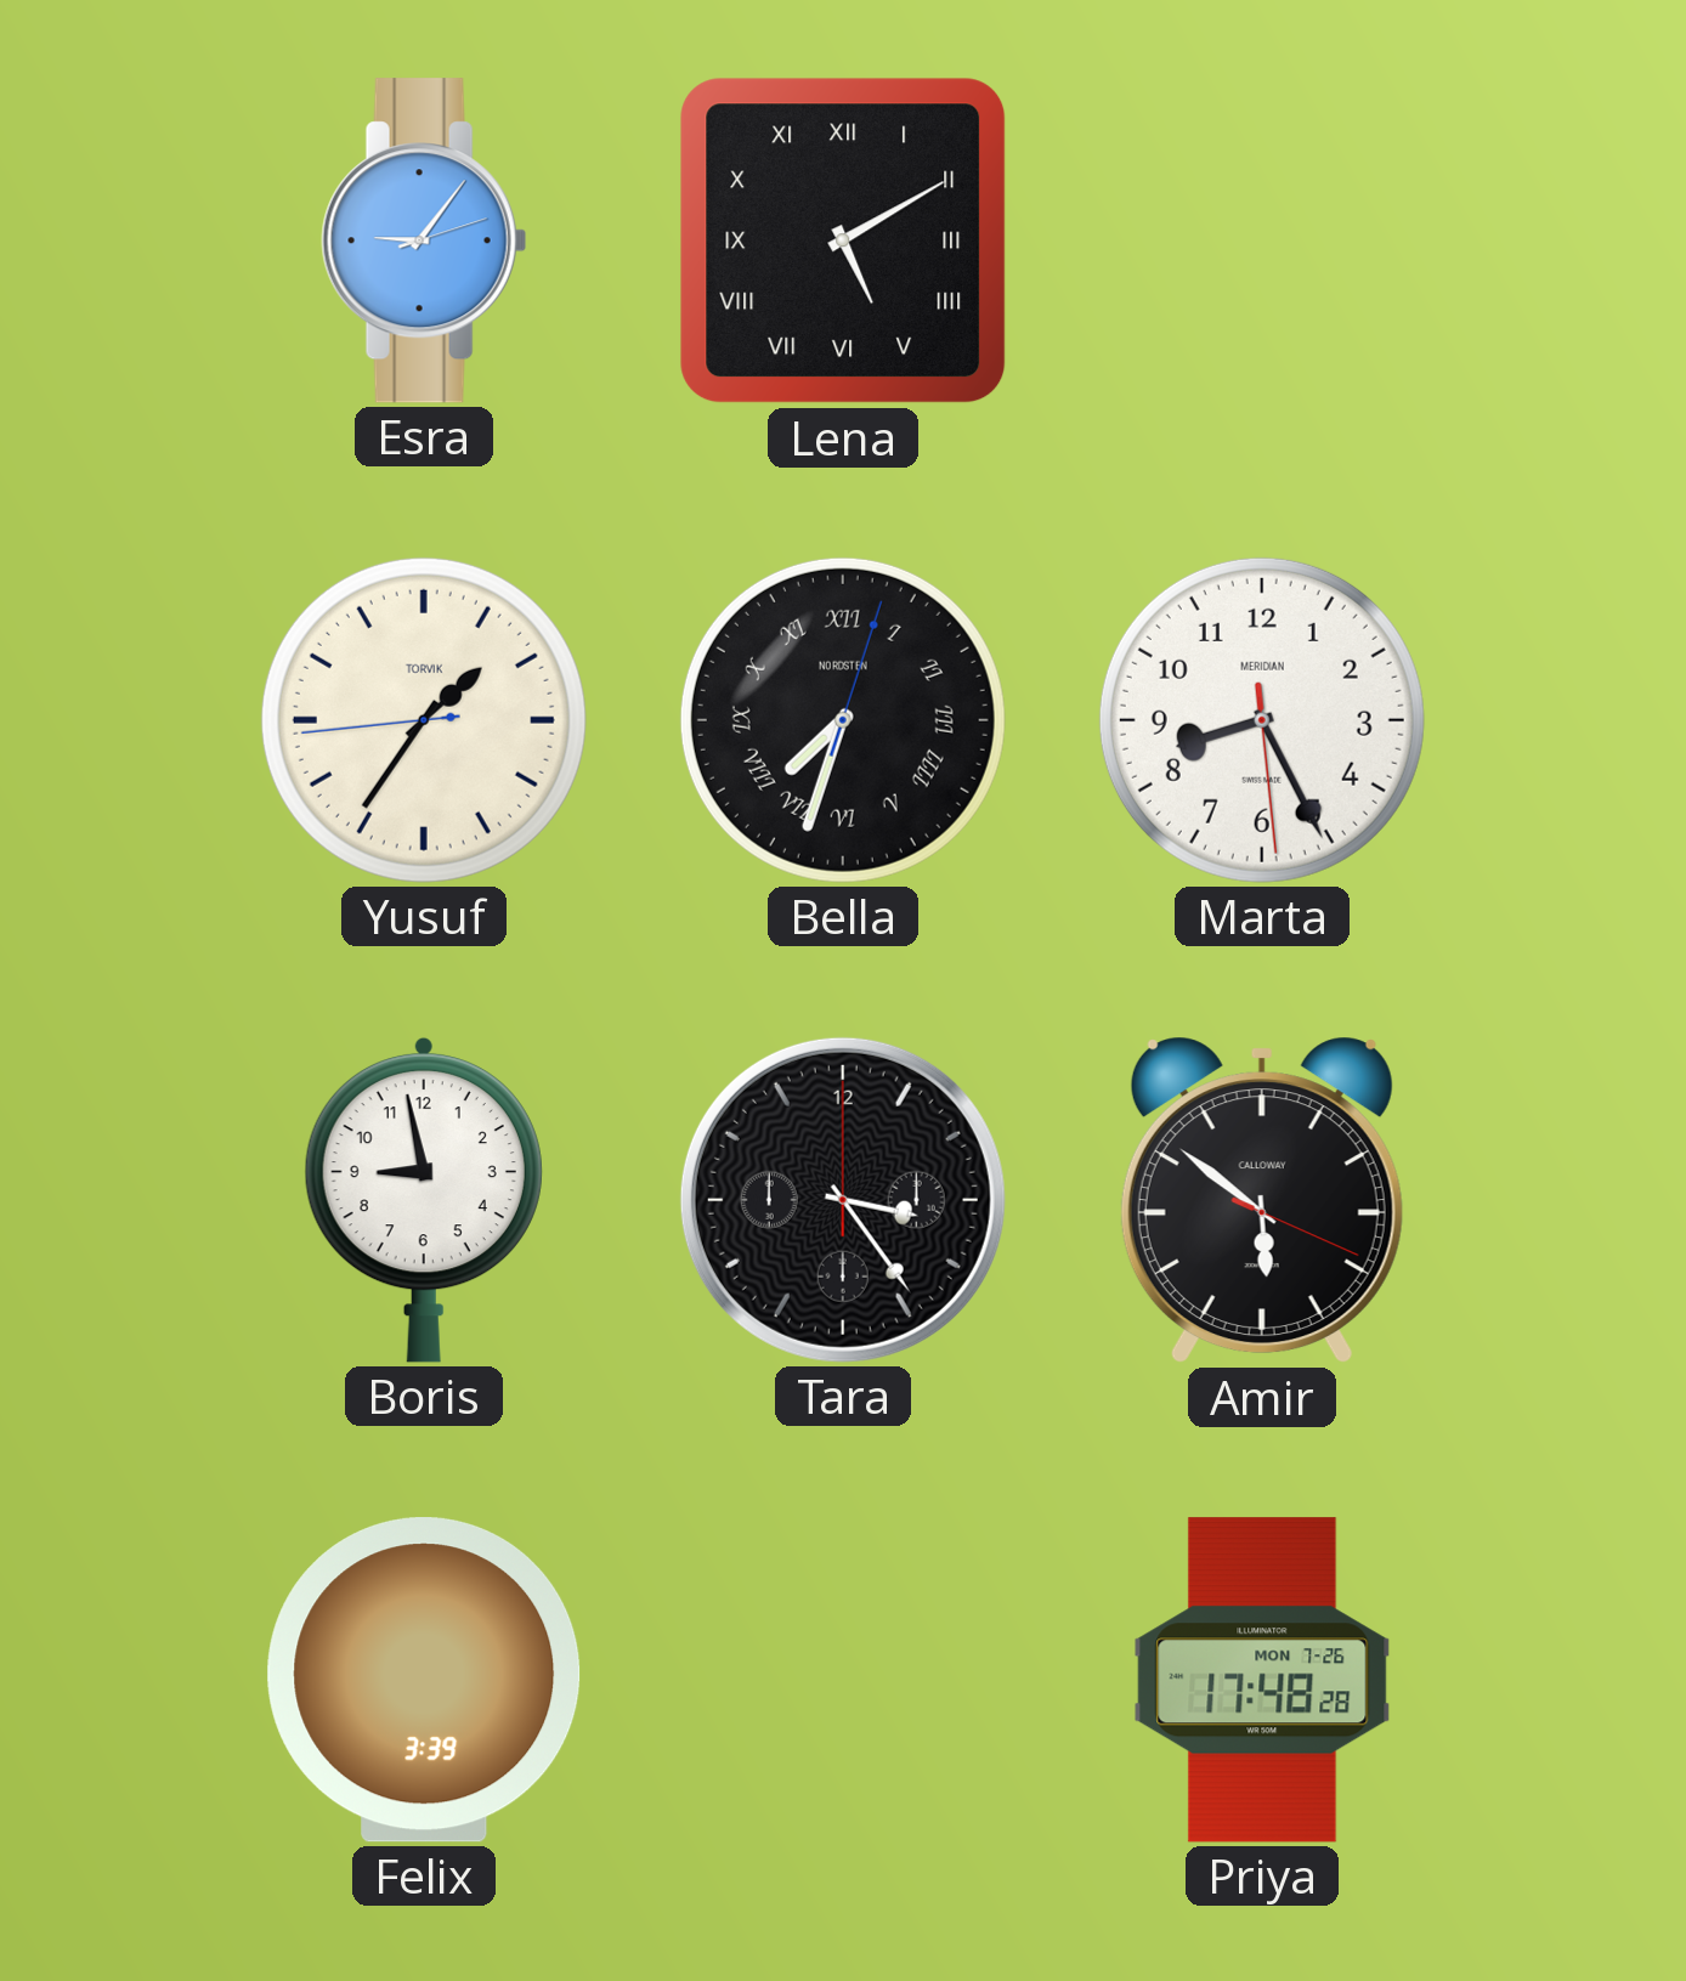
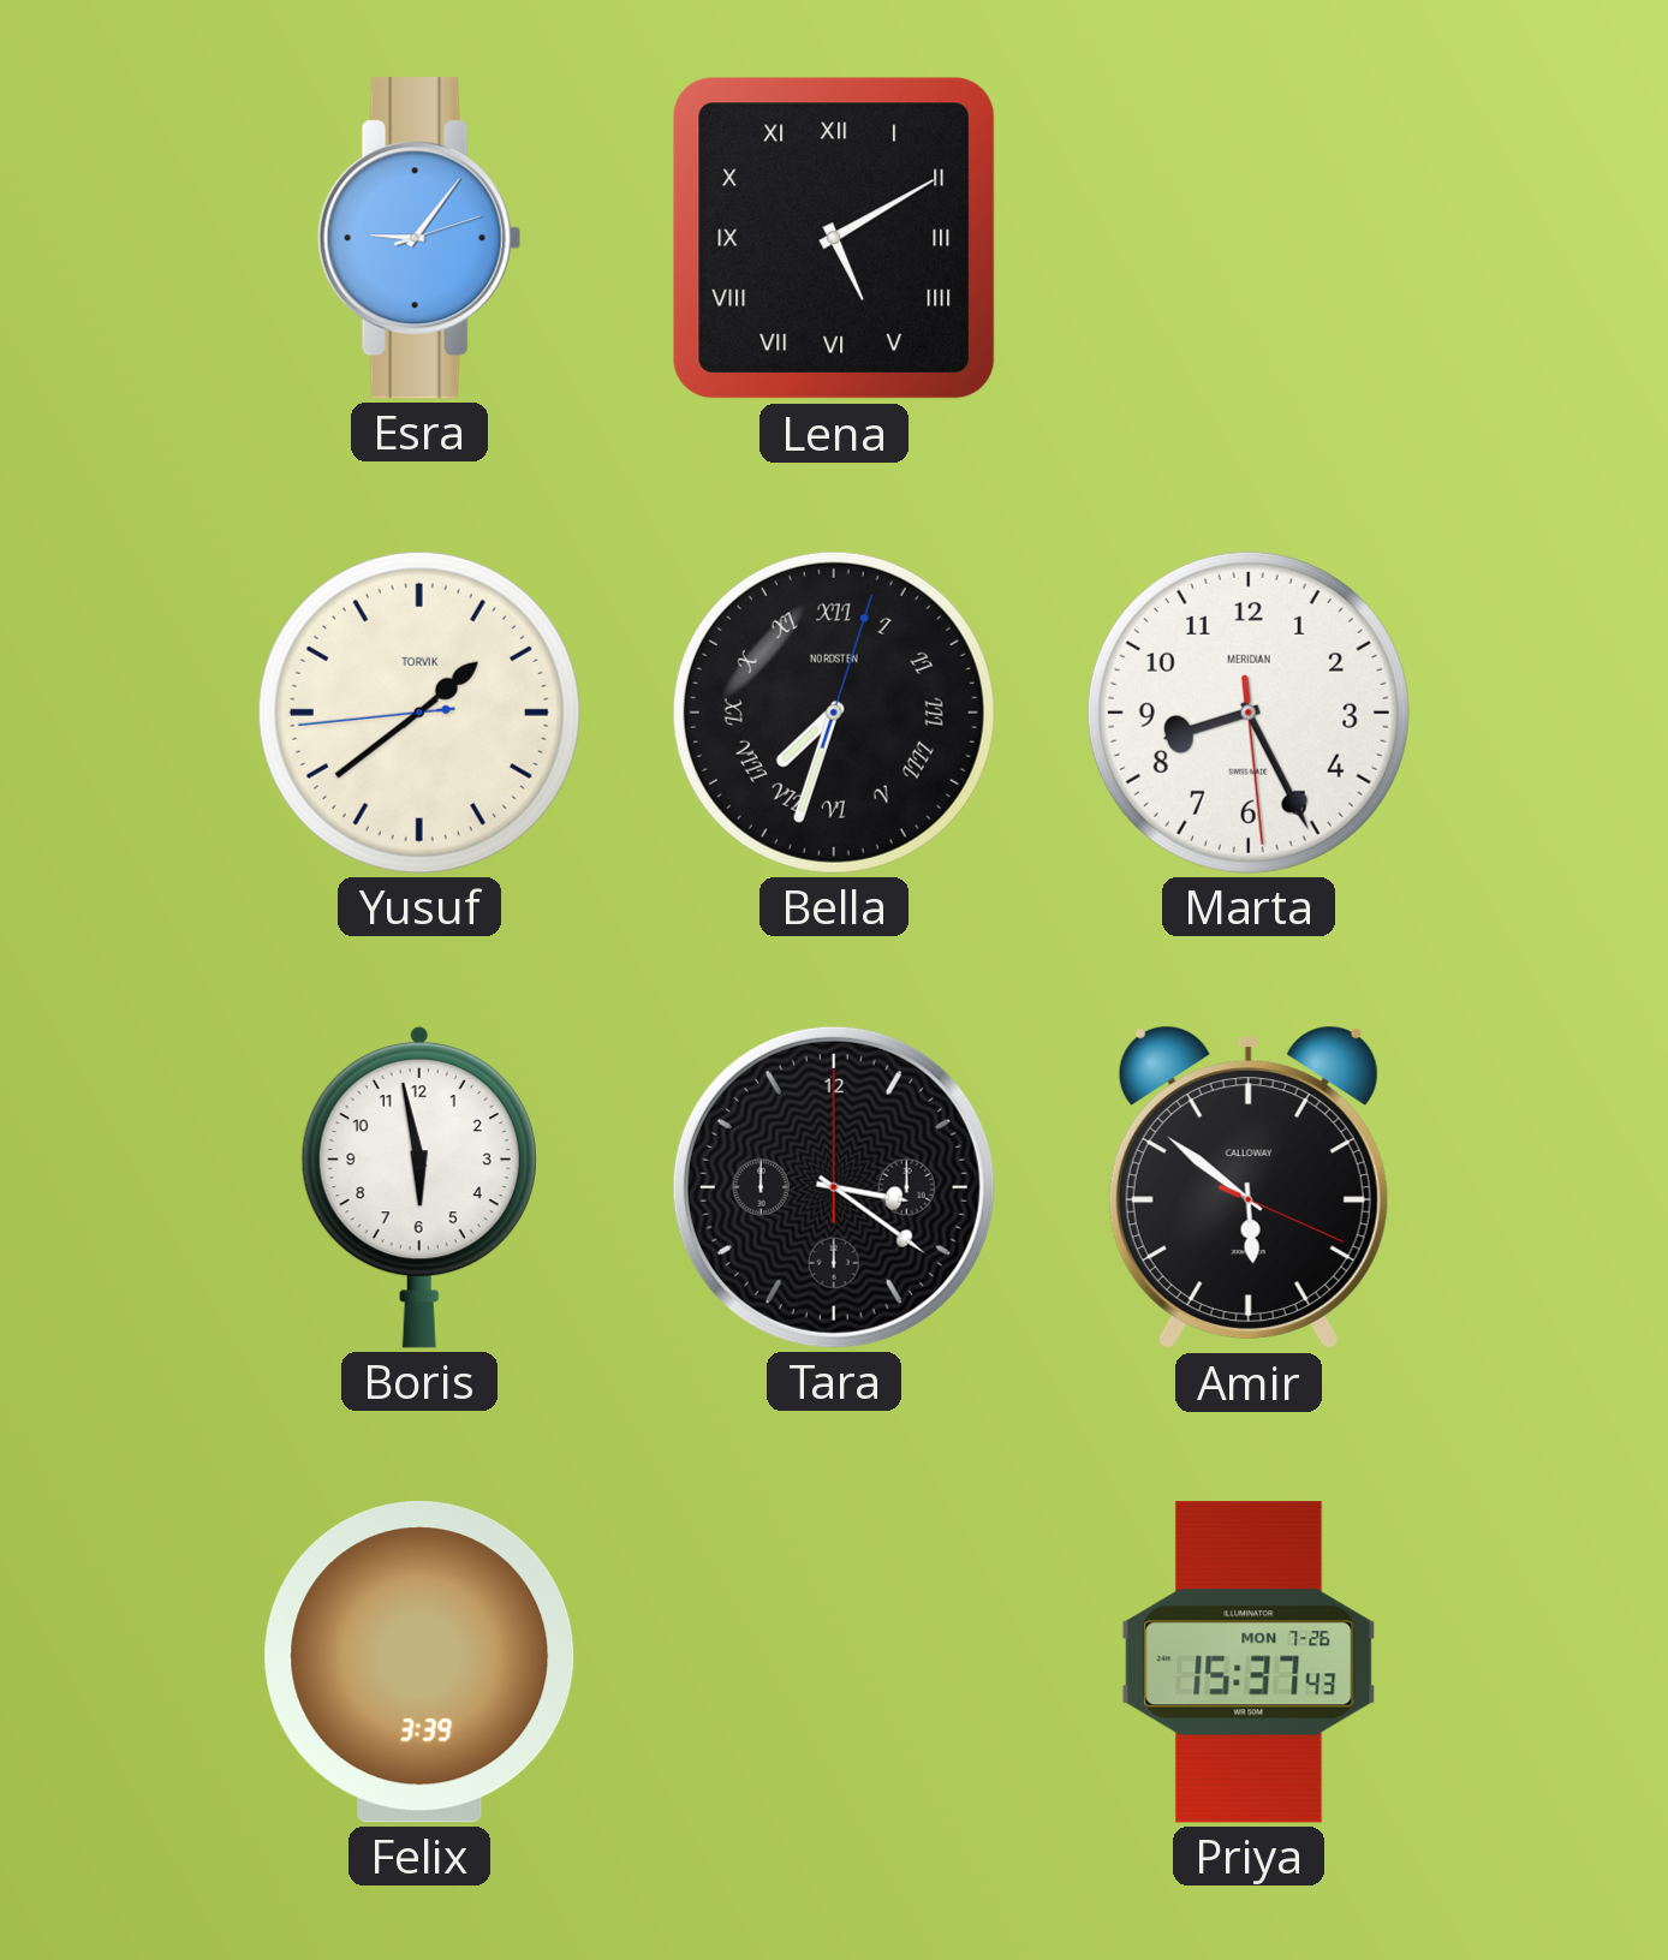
Yusuf: 1:35 -> 1:38 (419, 713)
Boris: 8:58 -> 5:58 (419, 1187)
Tara: 3:24 -> 3:21 (834, 1187)
Priya: 17:48 -> 15:37 (1249, 1662)
